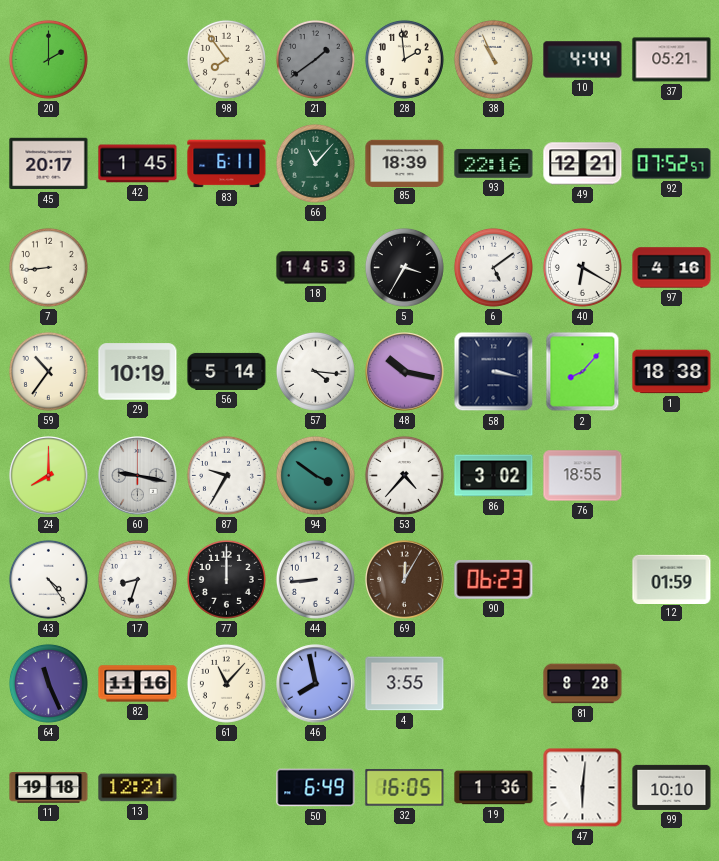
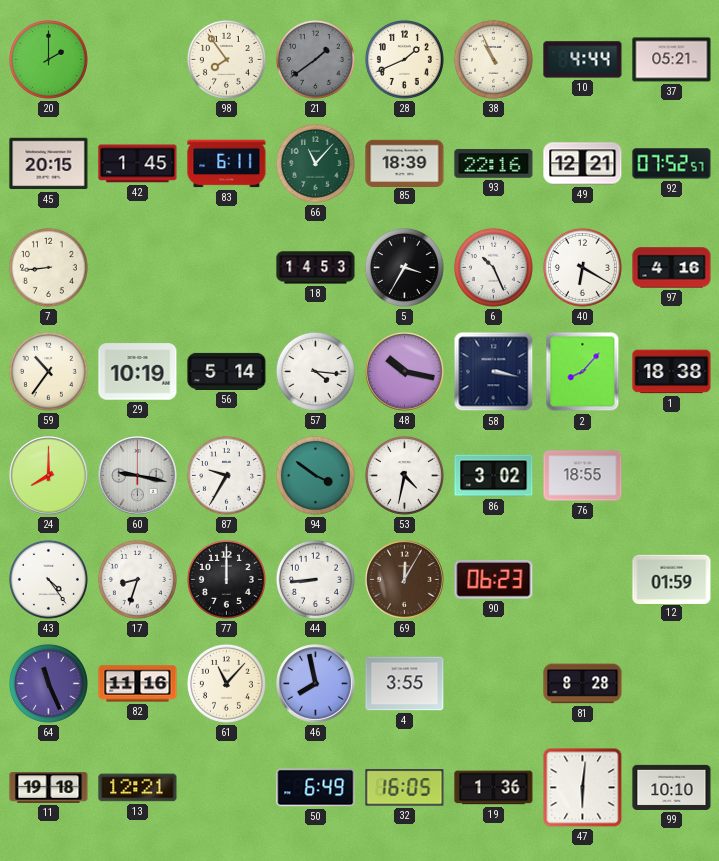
28: 1:59 -> 1:41 (404, 59)
45: 20:17 -> 20:15 (49, 164)
6: 5:09 -> 10:26 (493, 267)
53: 4:37 -> 4:32 (404, 475)
